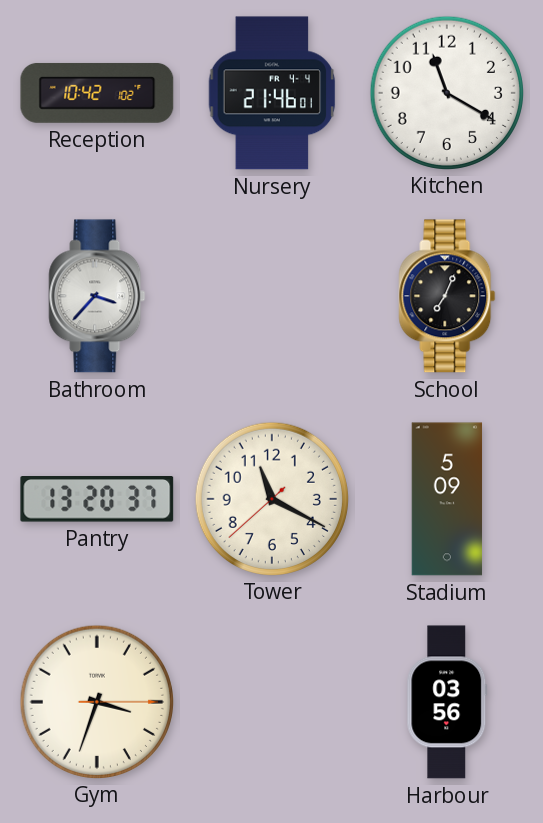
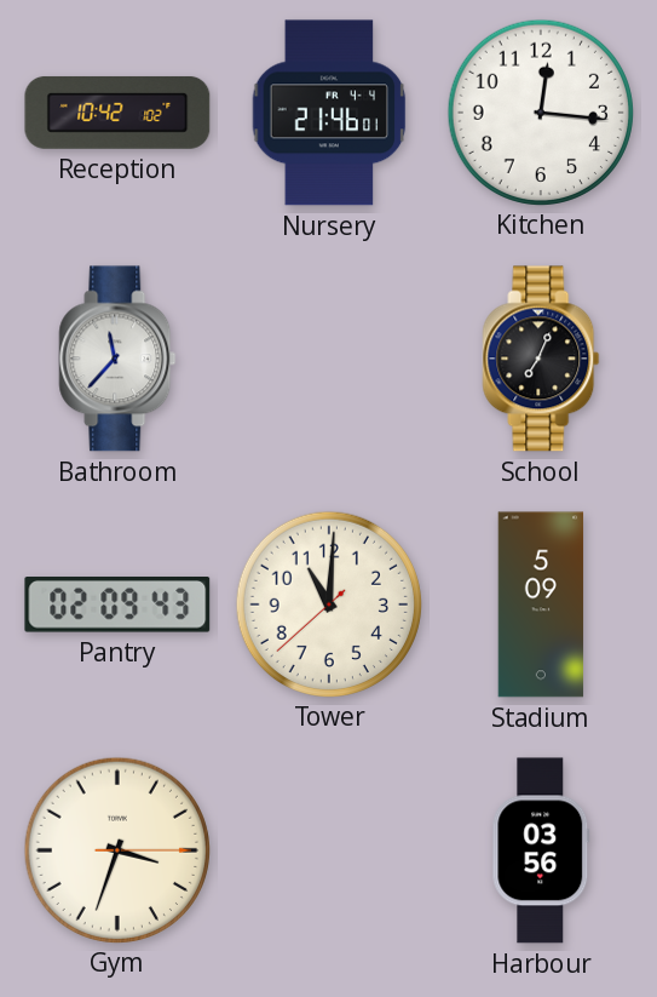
Kitchen: 11:20 -> 12:16 (540, 111)
Bathroom: 3:37 -> 11:37 (117, 359)
Pantry: 13:20 -> 02:09 (117, 604)
Tower: 11:19 -> 11:00 (328, 603)
